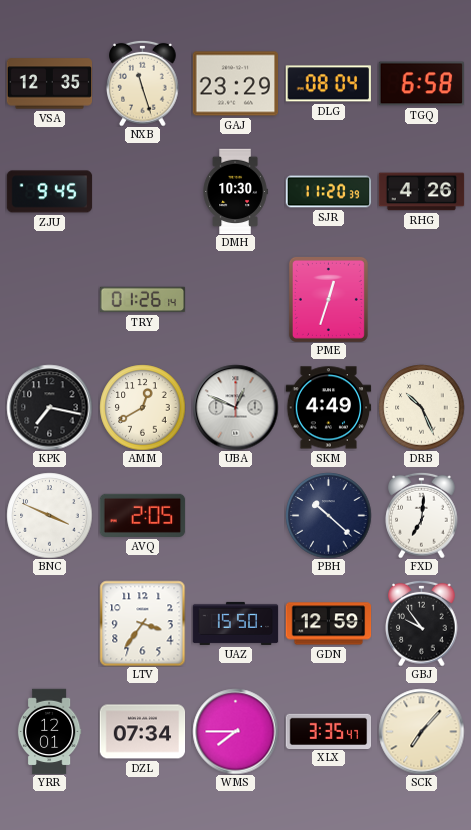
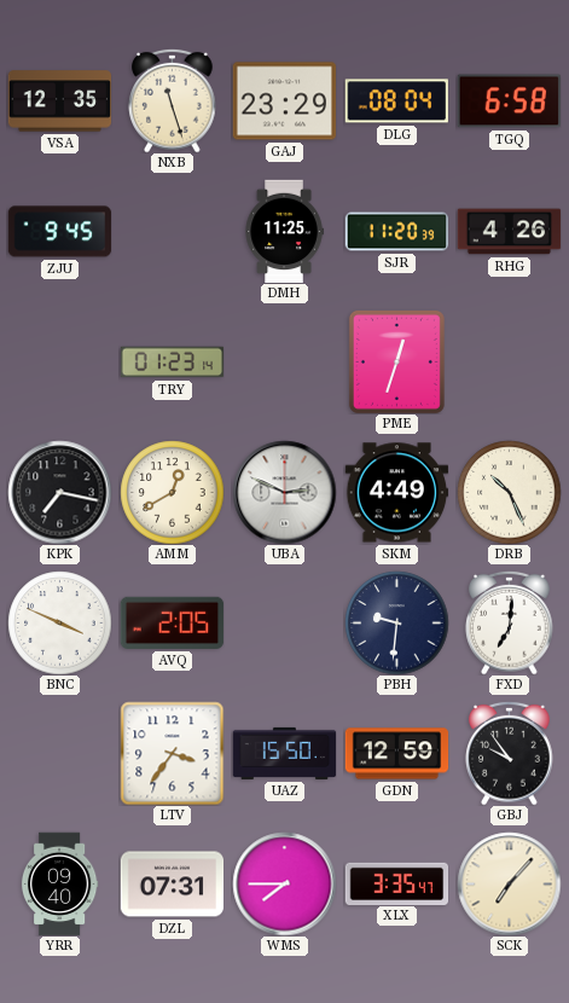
DMH: 10:30 -> 11:25 (284, 231)
TRY: 01:26 -> 01:23 (172, 363)
UBA: 12:49 -> 2:49 (284, 492)
PBH: 10:22 -> 9:31 (396, 622)
YRR: 12:01 -> 09:40 (59, 883)
DZL: 07:34 -> 07:31 (172, 885)
